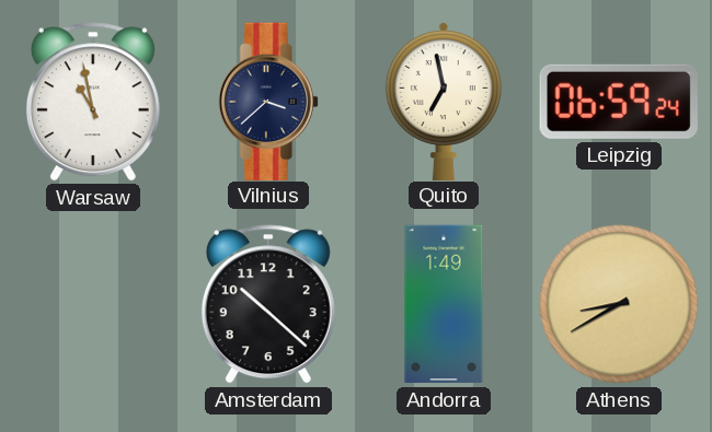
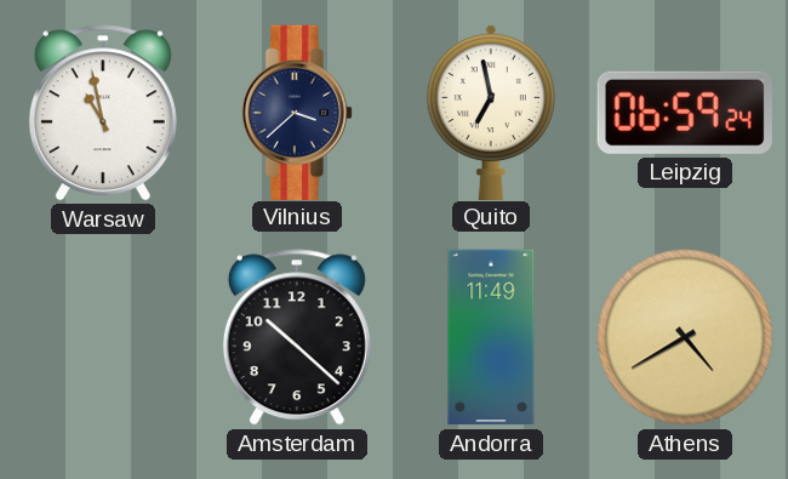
Andorra: 1:49 -> 11:49 (491, 337)
Athens: 8:40 -> 4:40 (685, 337)
